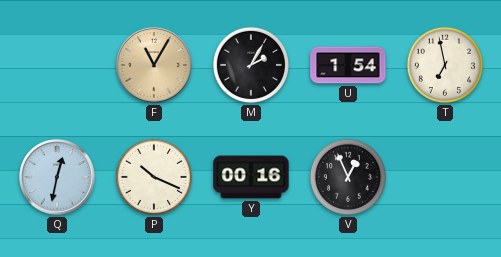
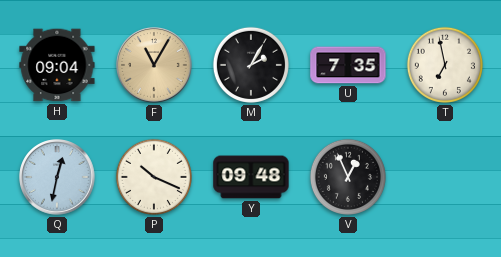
H: none -> 09:04 (57, 65)
U: 1:54 -> 7:35 (348, 65)
Y: 00:16 -> 09:48 (251, 177)
